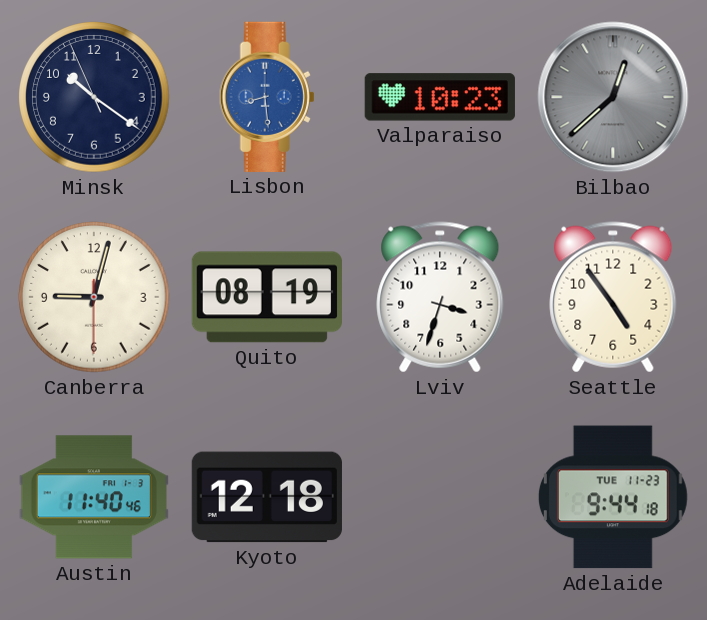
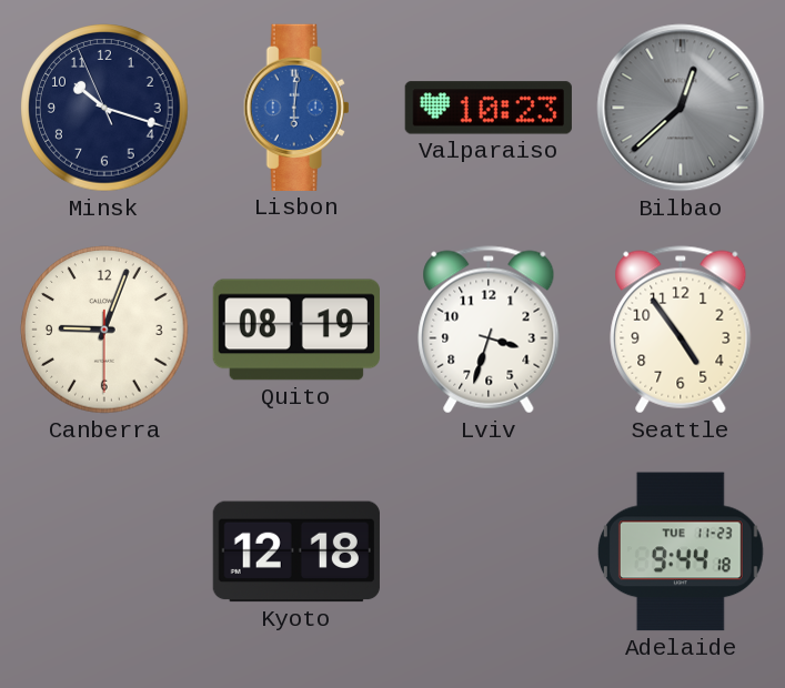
Minsk: 10:20 -> 10:17 (104, 108)
Lisbon: 8:29 -> 6:01 (296, 108)
Canberra: 9:02 -> 9:03 (104, 330)
Austin: 11:40 -> none (94, 497)
